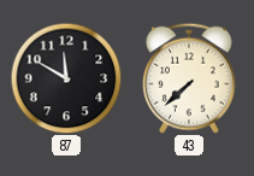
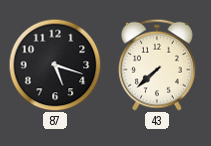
87: 11:50 -> 5:18 (55, 65)
